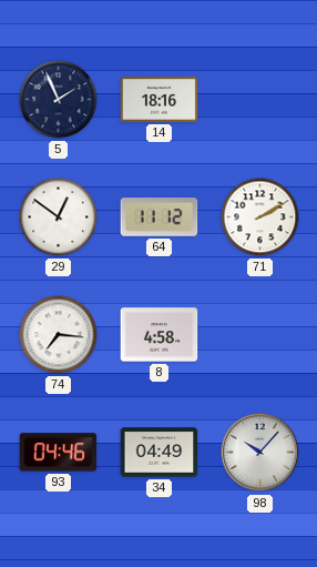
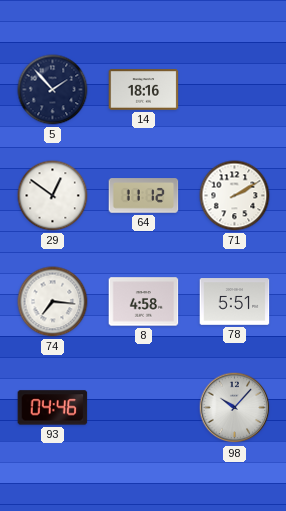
5: 1:56 -> 1:53 (53, 90)
78: none -> 5:51 (235, 302)
34: 04:49 -> none (160, 453)
